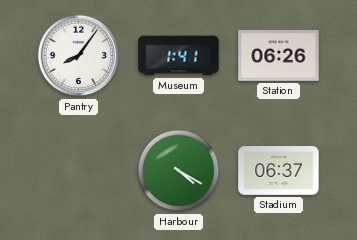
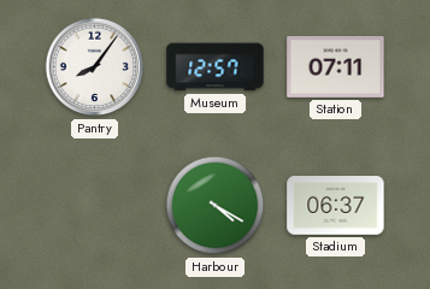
Museum: 1:41 -> 12:57 (216, 67)
Station: 06:26 -> 07:11 (336, 66)
